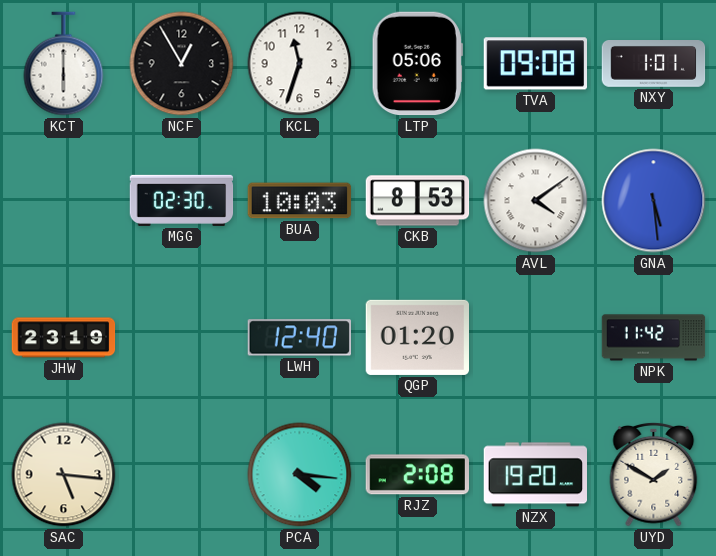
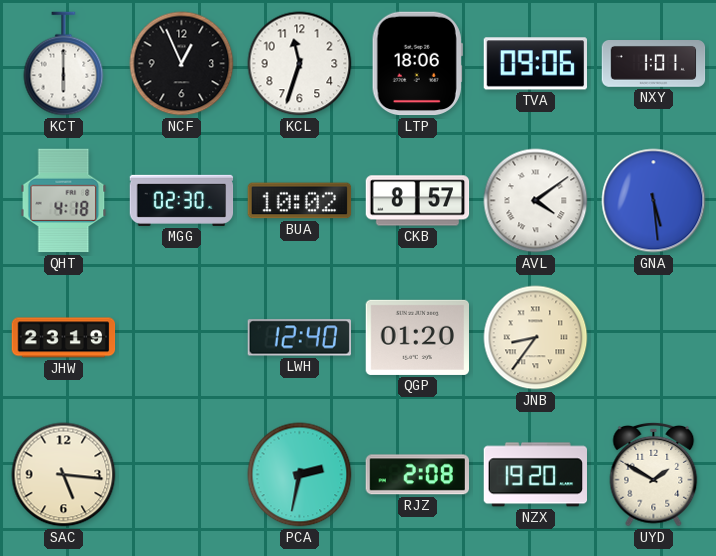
NCF: 12:55 -> 12:56 (182, 64)
LTP: 05:06 -> 18:06 (417, 64)
TVA: 09:08 -> 09:06 (535, 64)
QHT: none -> 4:18 (64, 201)
BUA: 10:03 -> 10:02 (300, 201)
CKB: 8:53 -> 8:57 (418, 201)
JNB: none -> 8:36 (536, 338)
NPK: 11:42 -> none (654, 338)
PCA: 4:16 -> 2:32 (300, 475)
